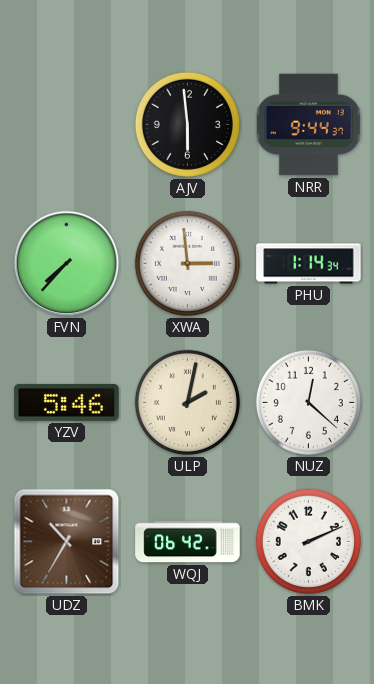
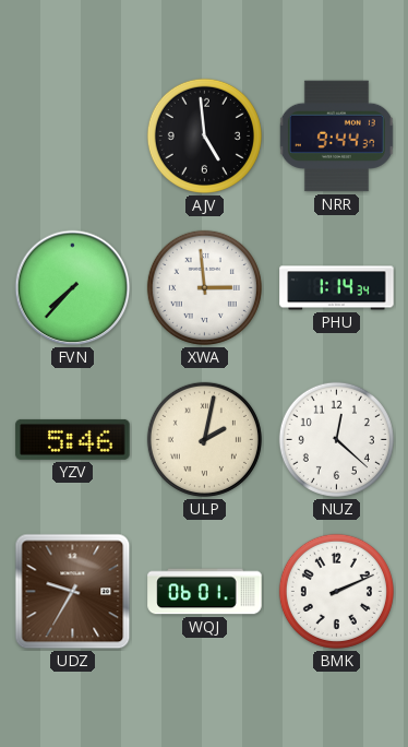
AJV: 5:59 -> 4:59 (204, 135)
UDZ: 10:35 -> 9:35 (73, 592)
WQJ: 06:42 -> 06:01 (205, 592)
